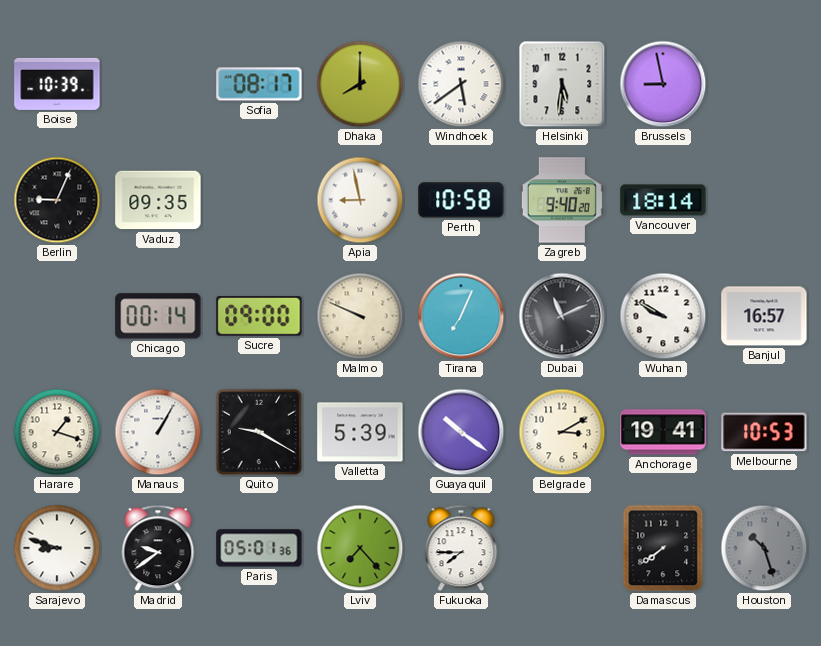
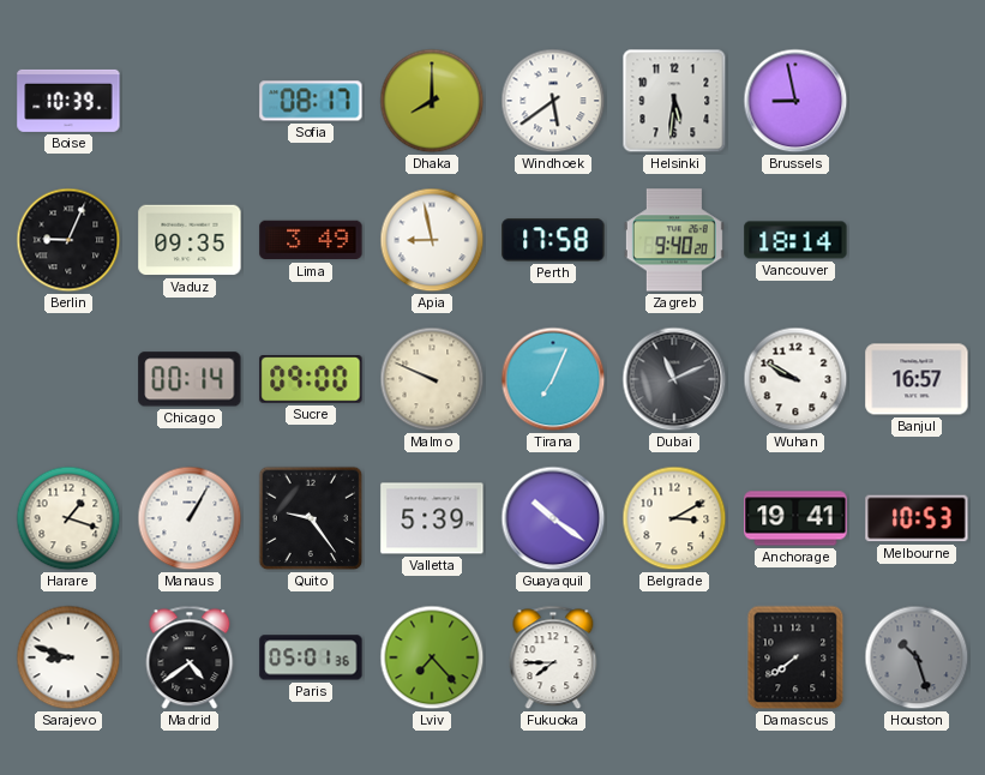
Lima: none -> 3:49 (311, 240)
Perth: 10:58 -> 17:58 (553, 240)
Quito: 9:20 -> 9:24 (311, 518)
Madrid: 9:39 -> 4:39 (190, 657)
